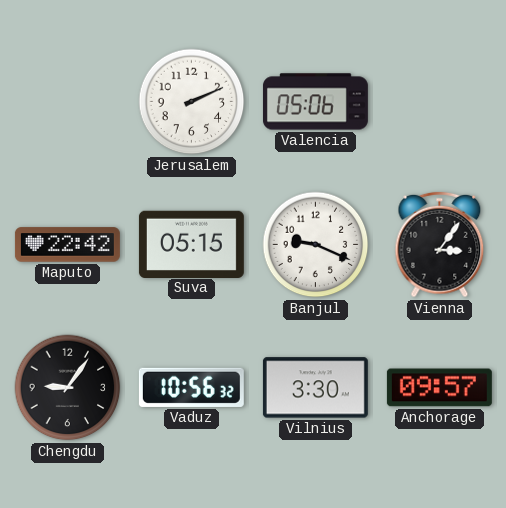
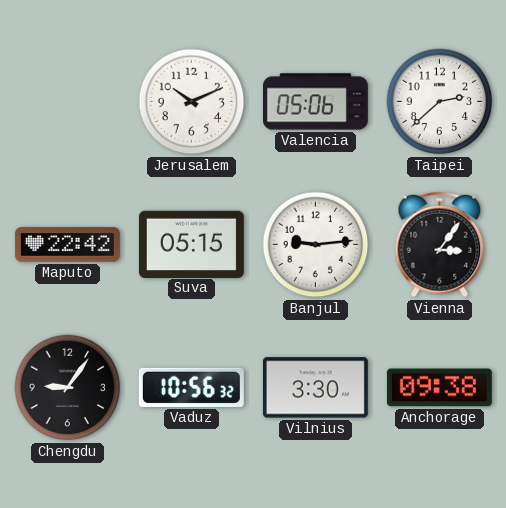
Jerusalem: 2:11 -> 10:11 (192, 102)
Taipei: none -> 2:38 (440, 102)
Banjul: 9:19 -> 9:14 (316, 245)
Anchorage: 09:57 -> 09:38 (439, 388)
